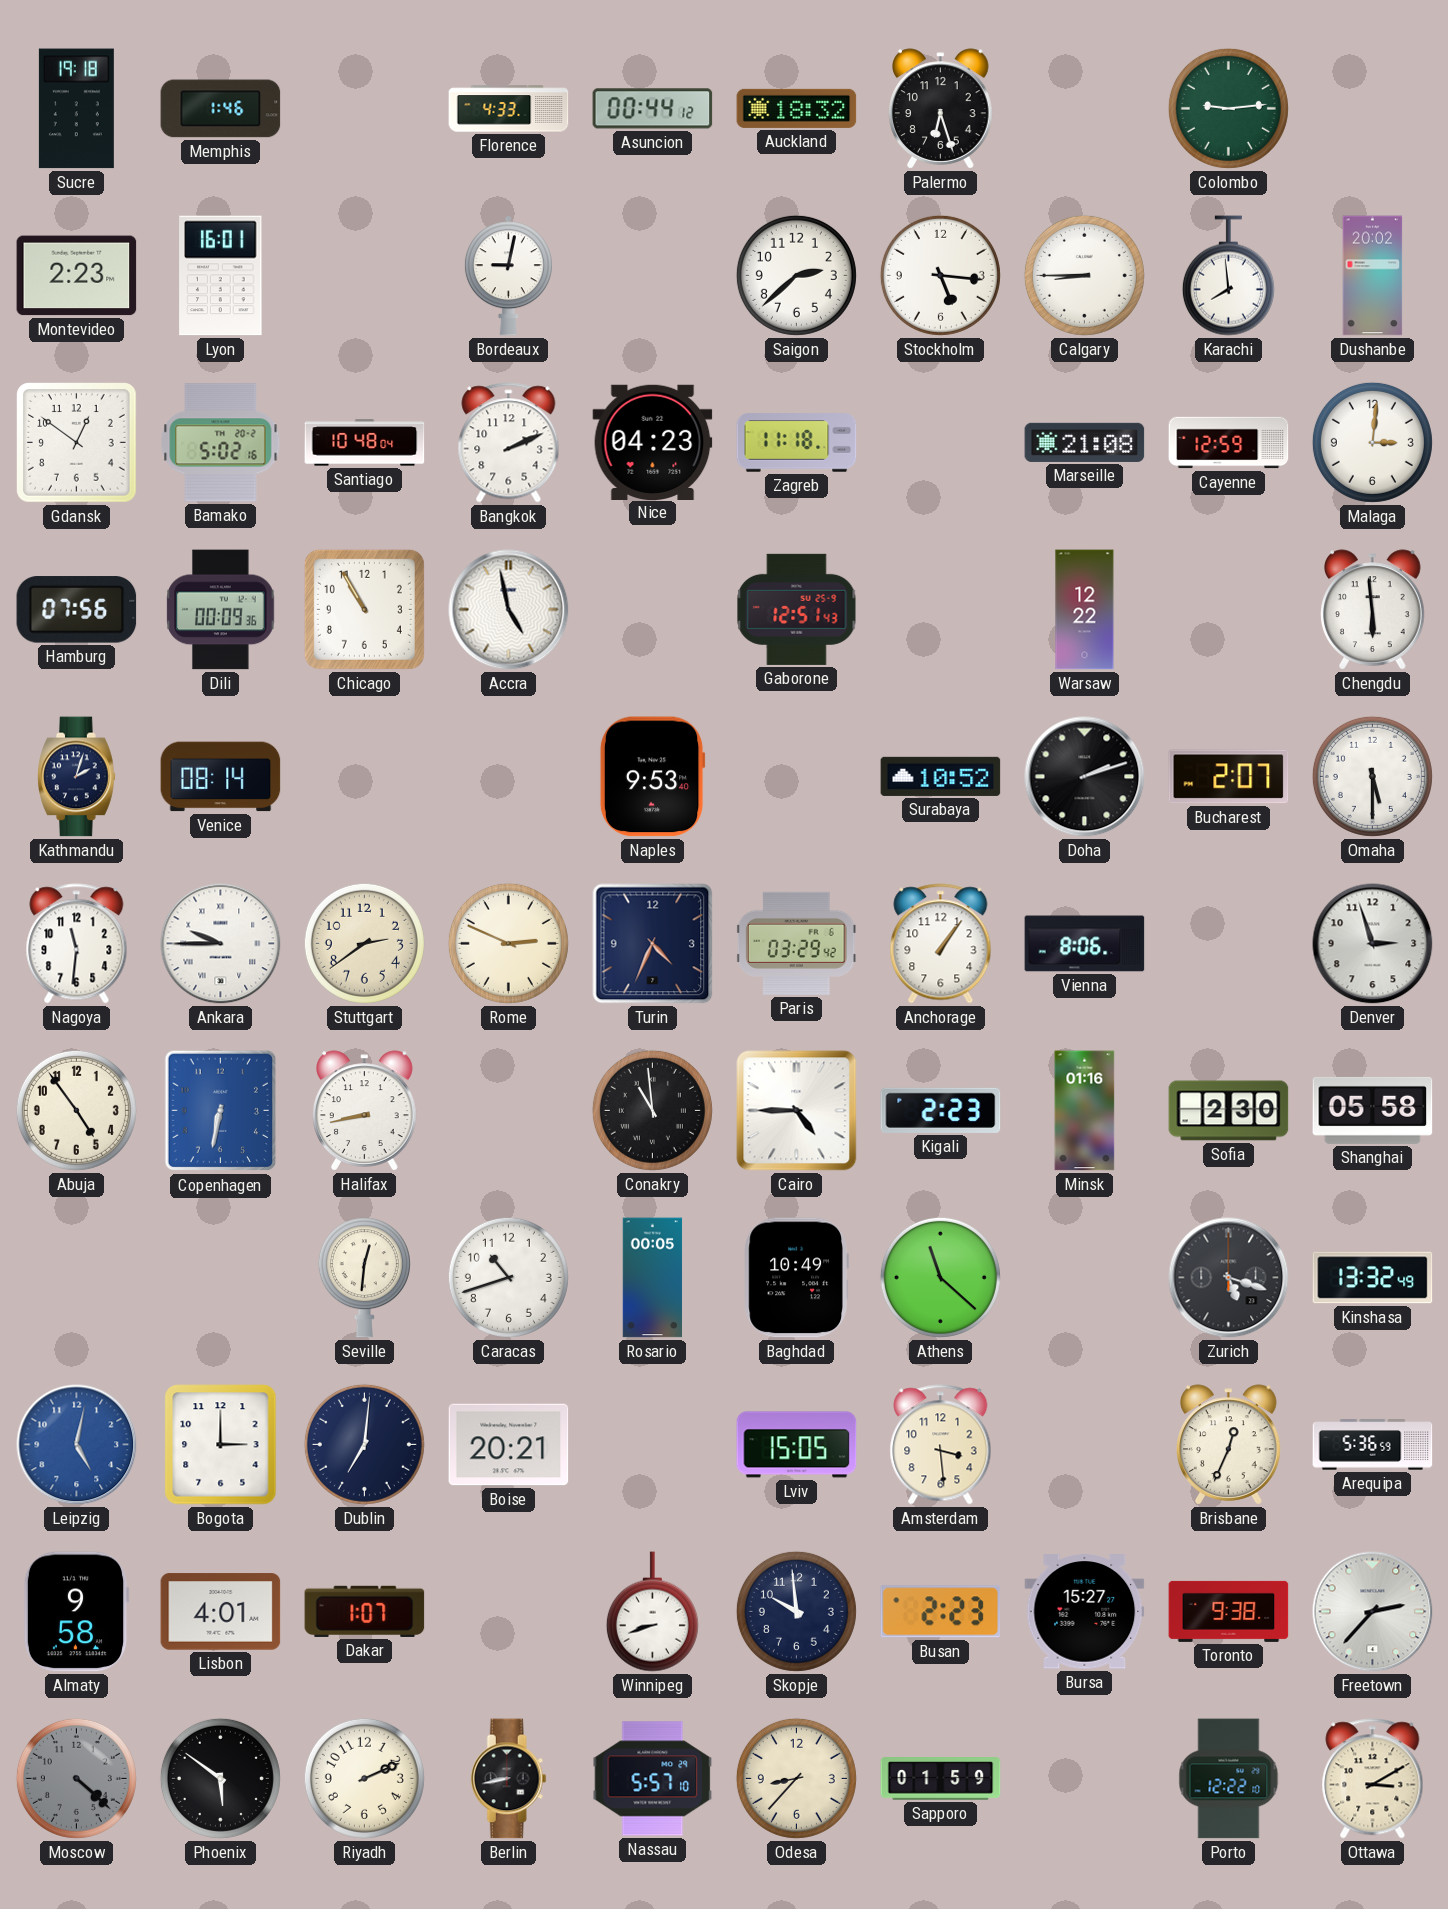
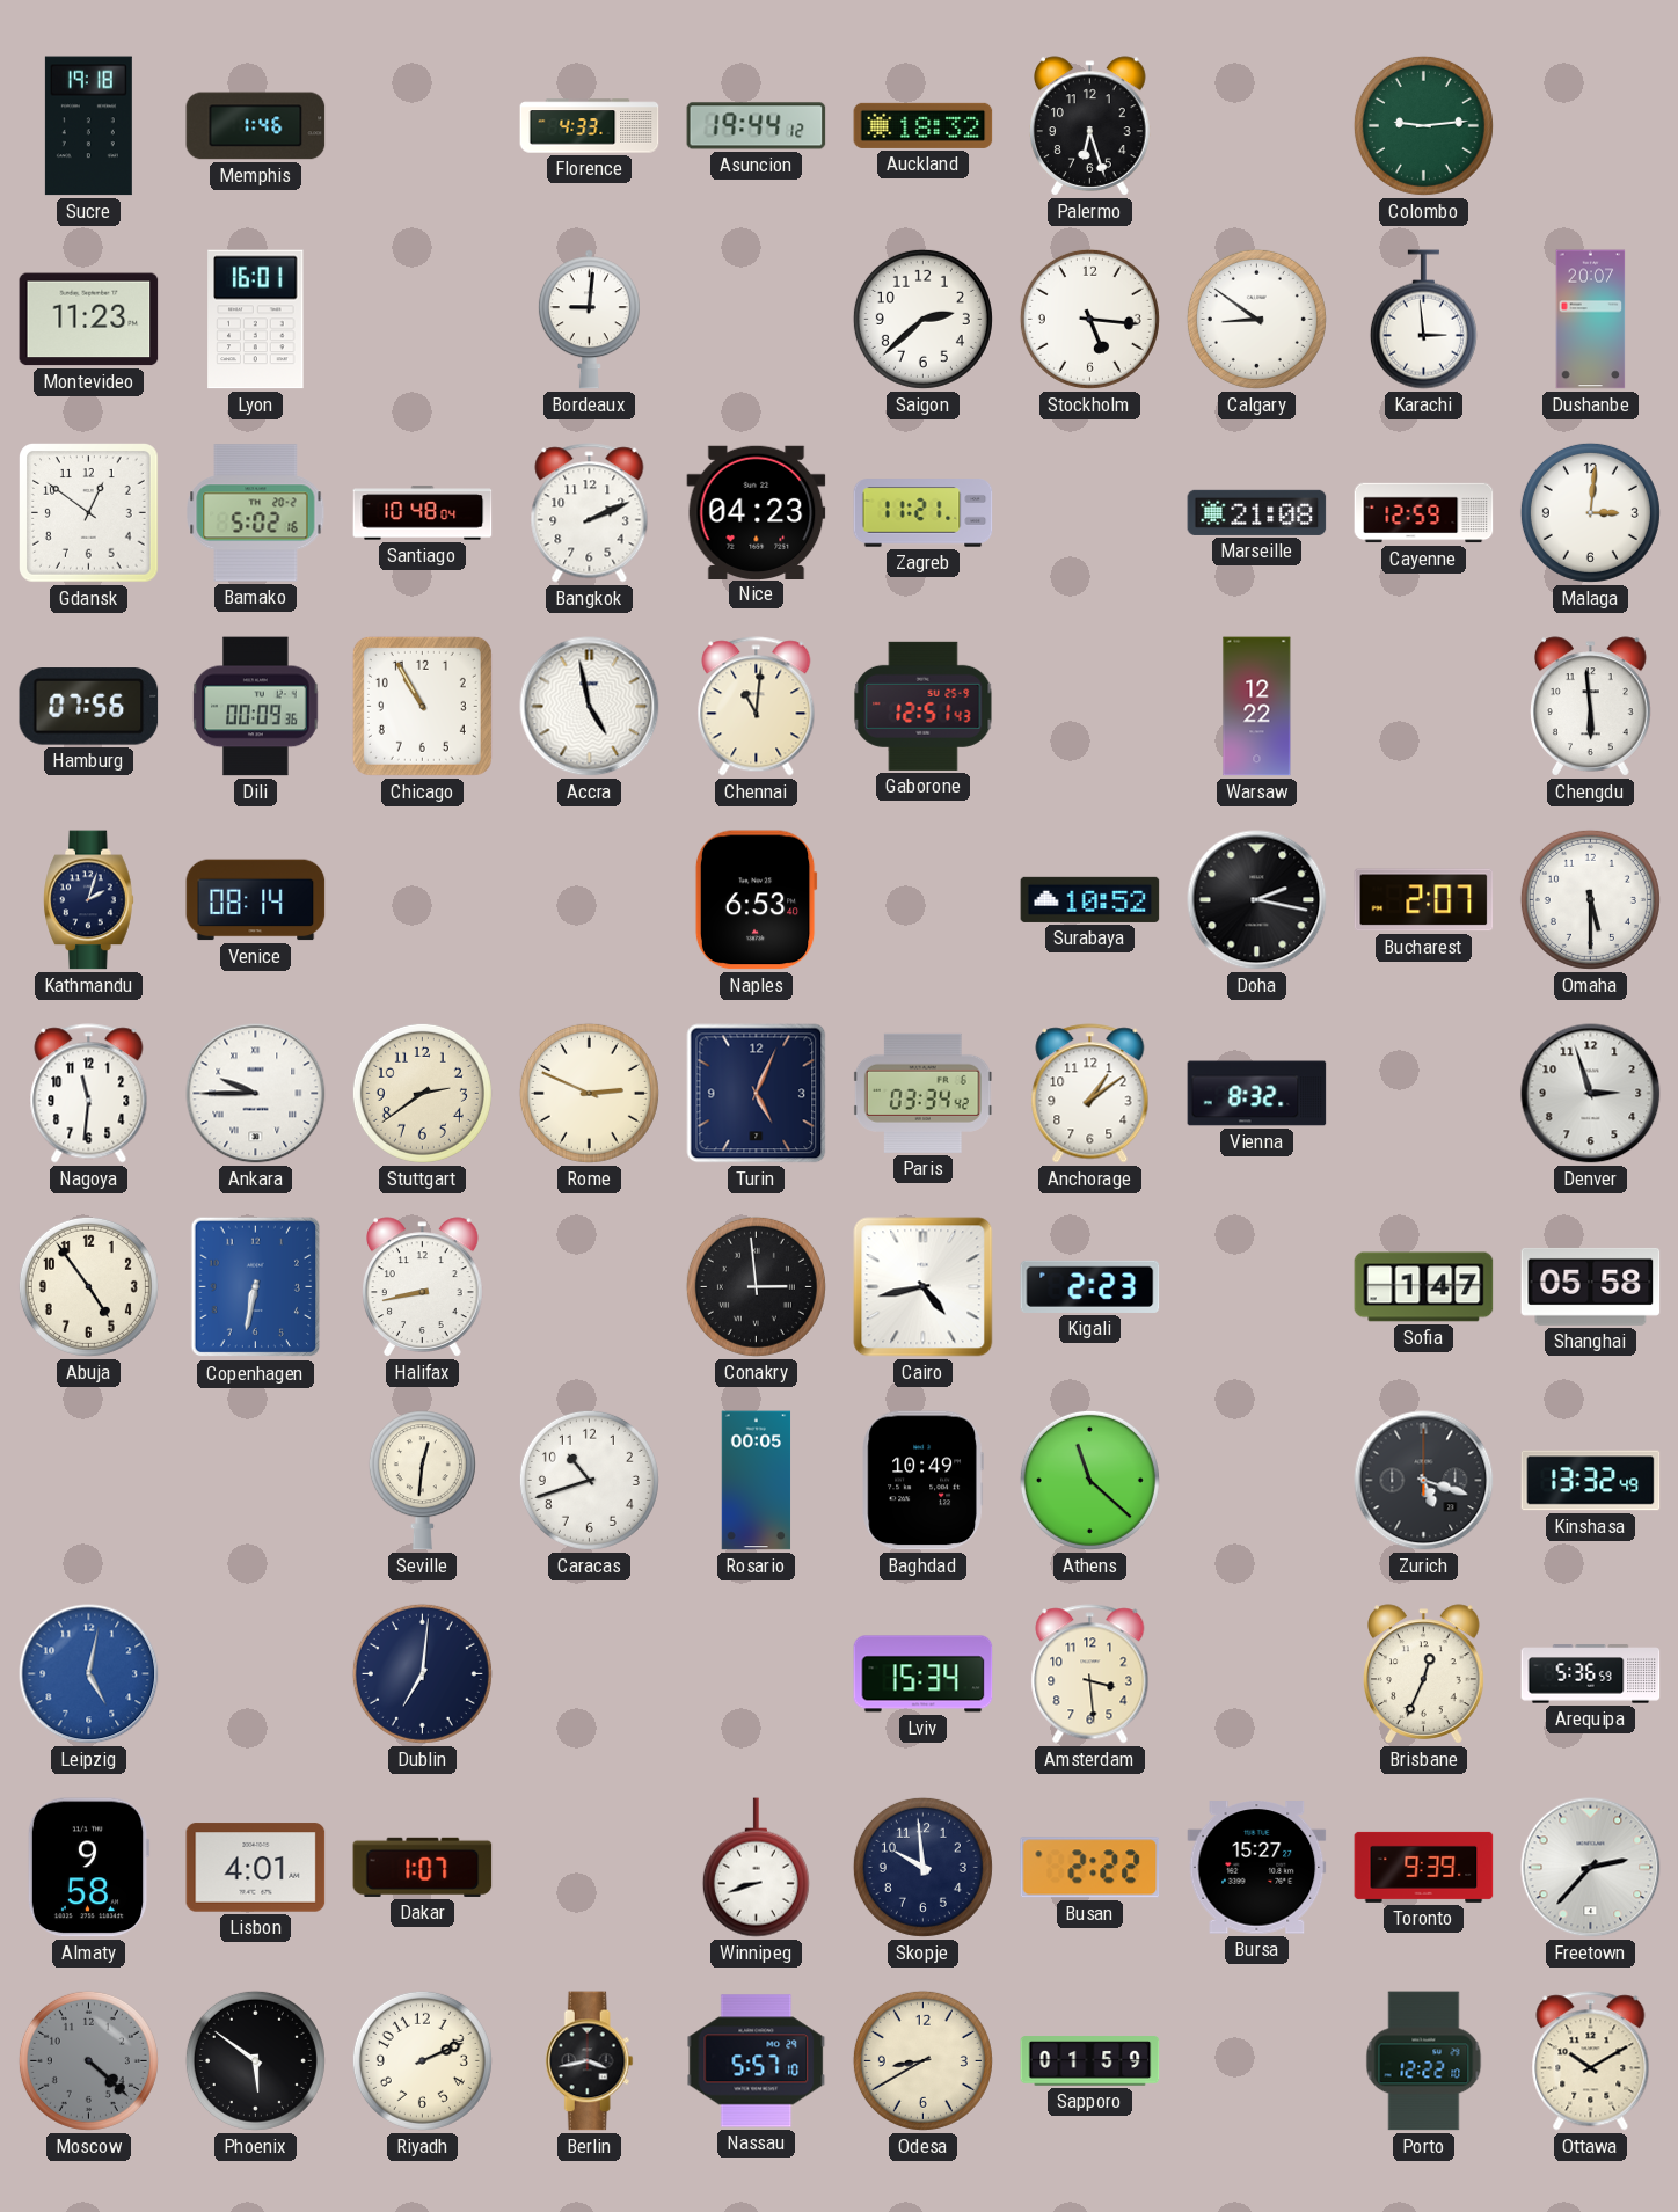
Asuncion: 00:44 -> 19:44 (757, 126)
Montevideo: 2:23 -> 11:23 (89, 320)
Bordeaux: 9:02 -> 9:01 (589, 320)
Calgary: 8:45 -> 8:51 (1256, 319)
Karachi: 7:59 -> 2:59 (1423, 320)
Dushanbe: 20:02 -> 20:07 (1591, 320)
Zagreb: 11:18 -> 11:21 (924, 513)
Chennai: none -> 11:01 (757, 707)
Naples: 9:53 -> 6:53 (756, 900)
Doha: 2:12 -> 2:17 (1257, 900)
Turin: 4:34 -> 5:04 (757, 1094)
Paris: 03:29 -> 03:34 (922, 1093)
Anchorage: 1:06 -> 1:09 (1090, 1094)
Vienna: 8:06 -> 8:32 (1257, 1094)
Conakry: 10:59 -> 2:59 (756, 1286)
Cairo: 4:45 -> 4:43 (924, 1287)
Minsk: 01:16 -> none (1085, 1111)
Sofia: 2:30 -> 1:47 (1424, 1287)
Bogota: 3:00 -> none (221, 1445)
Boise: 20:21 -> none (509, 1445)
Lviv: 15:05 -> 15:34 (924, 1674)
Busan: 2:23 -> 2:22 (1090, 1868)
Toronto: 9:38 -> 9:39 (1424, 1867)
Berlin: 8:43 -> 3:43 (589, 2061)
Odesa: 8:37 -> 8:40 (922, 2060)
Ottawa: 3:10 -> 10:10 (1591, 2061)
